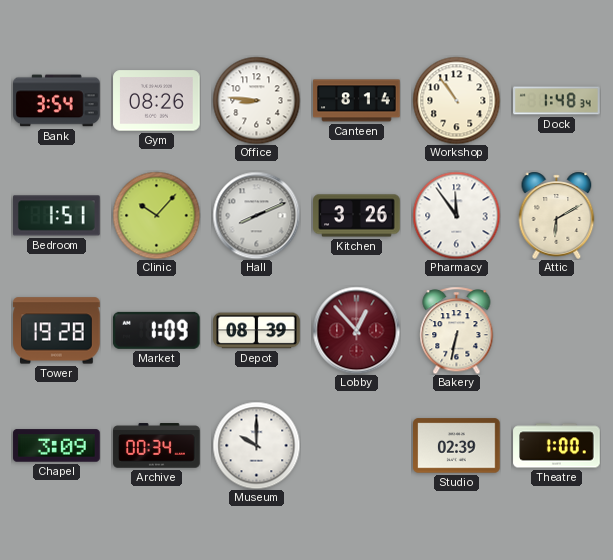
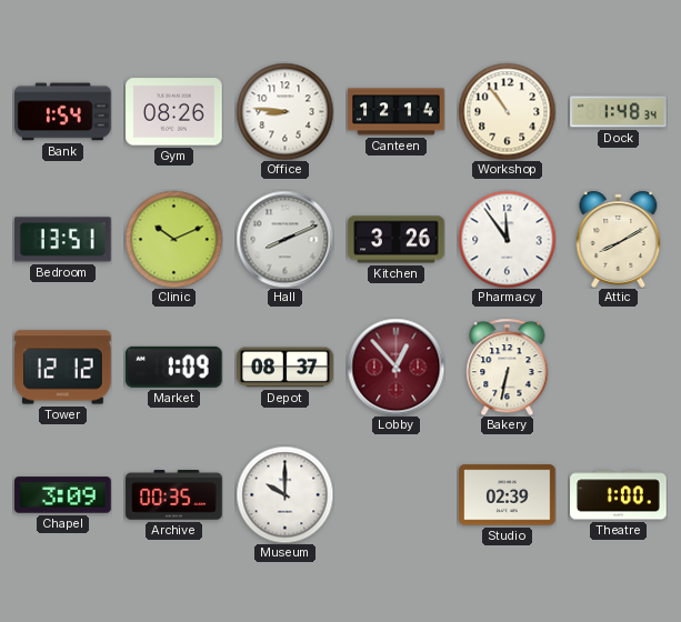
Bank: 3:54 -> 1:54 (63, 112)
Canteen: 8:14 -> 12:14 (397, 112)
Bedroom: 1:51 -> 13:51 (63, 240)
Clinic: 10:07 -> 10:11 (173, 239)
Attic: 6:10 -> 8:10 (619, 239)
Tower: 19:28 -> 12:12 (63, 368)
Depot: 08:39 -> 08:37 (286, 368)
Archive: 00:34 -> 00:35 (174, 495)
